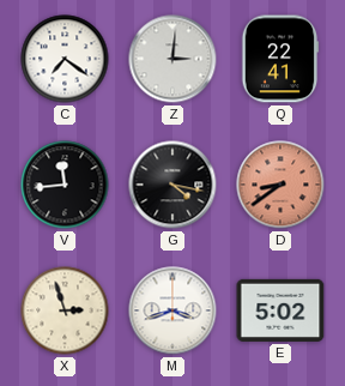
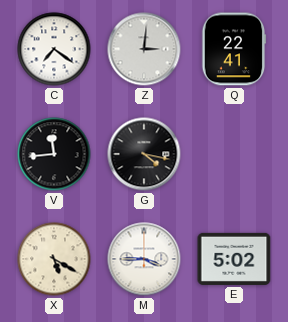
D: 8:39 -> none (280, 185)
X: 2:57 -> 5:20 (54, 259)
M: 3:42 -> 3:45 (144, 259)
